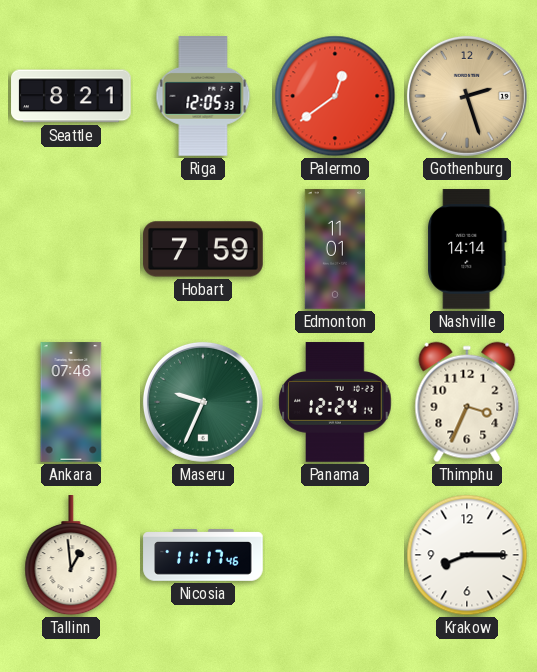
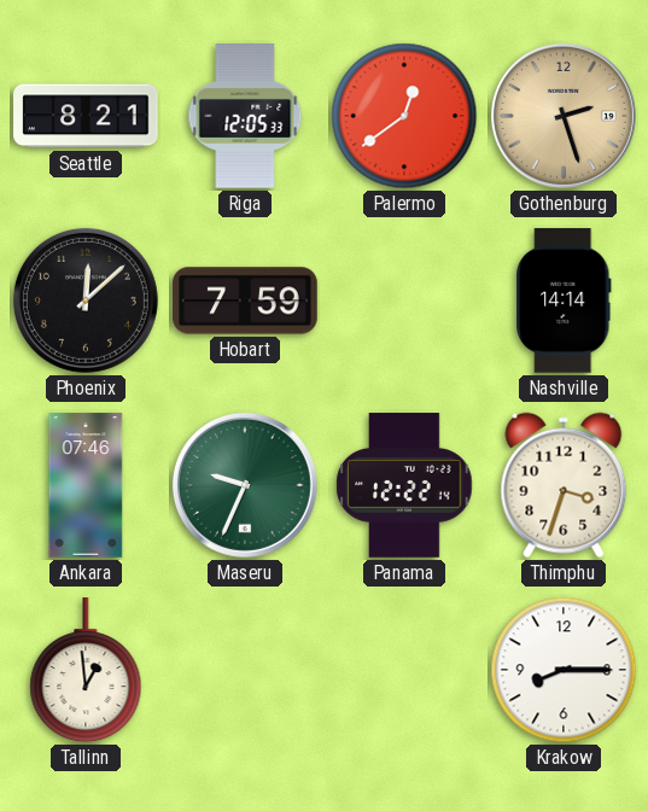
Phoenix: none -> 12:08 (86, 301)
Edmonton: 11:01 -> none (335, 249)
Panama: 12:24 -> 12:22 (404, 485)
Thimphu: 3:34 -> 3:33 (564, 485)
Nicosia: 11:17 -> none (203, 556)
